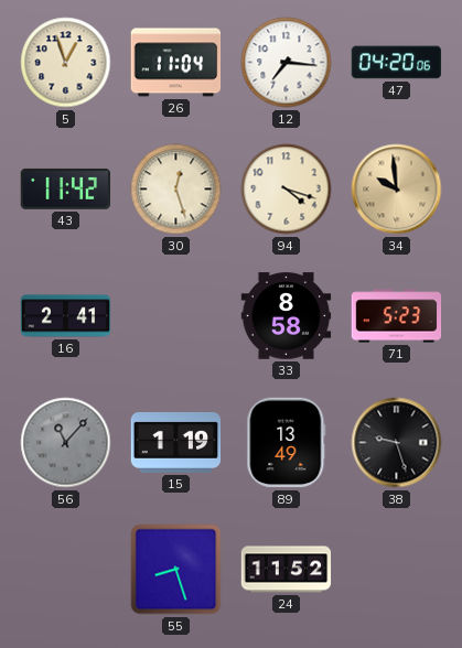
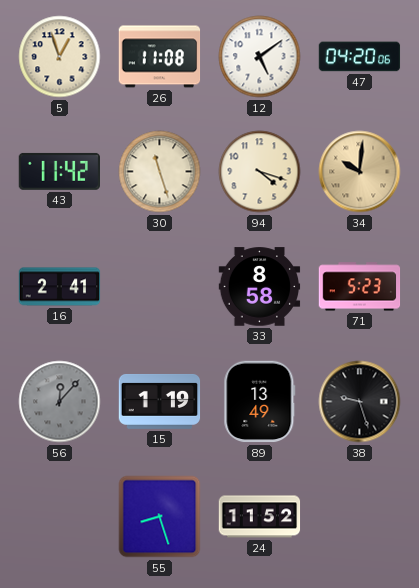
26: 11:04 -> 11:08 (160, 57)
12: 7:16 -> 5:09 (260, 57)
30: 12:27 -> 11:27 (160, 172)
34: 9:59 -> 10:01 (360, 172)
56: 11:07 -> 12:07 (60, 402)
